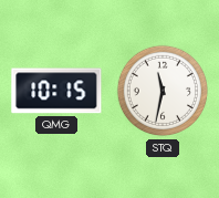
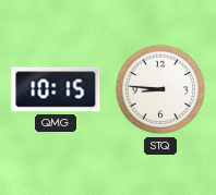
STQ: 11:32 -> 8:46 (160, 89)
